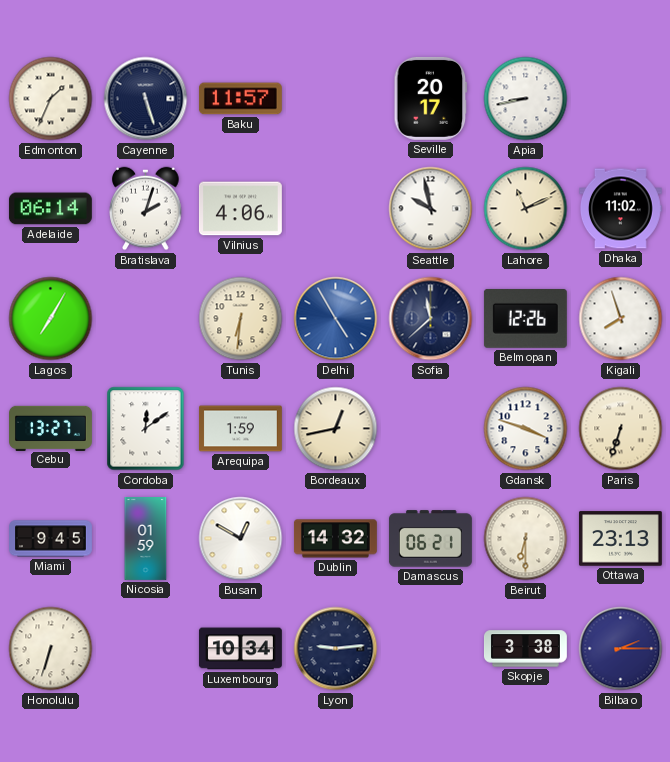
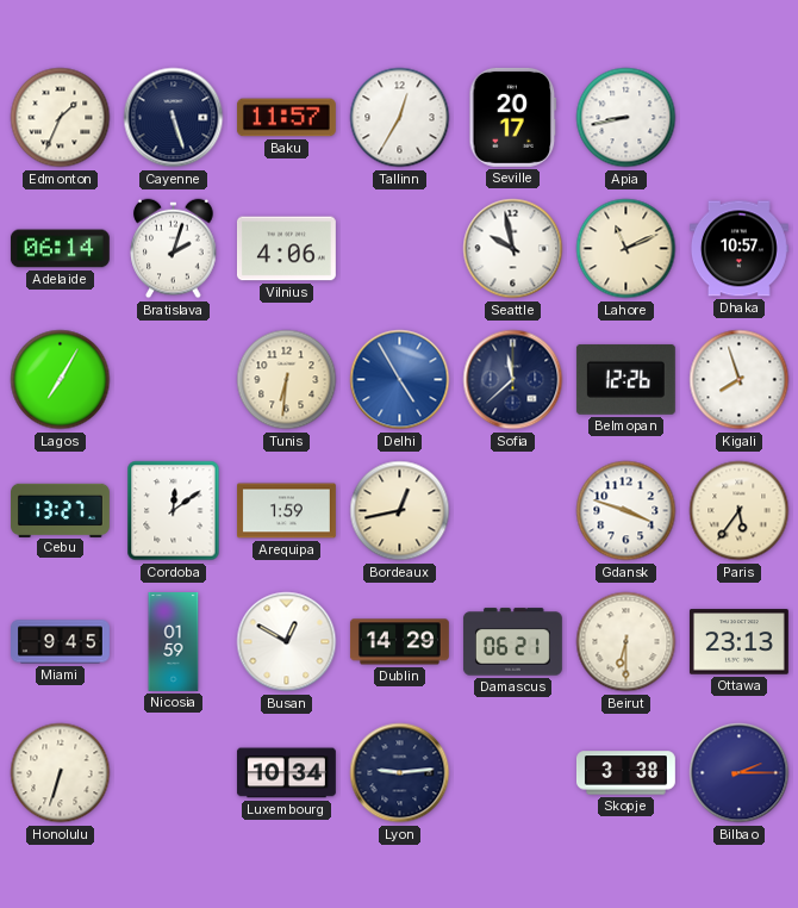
Tallinn: none -> 12:35 (400, 118)
Dhaka: 11:02 -> 10:57 (738, 249)
Paris: 6:33 -> 5:36 (740, 511)
Dublin: 14:32 -> 14:29 (399, 642)
